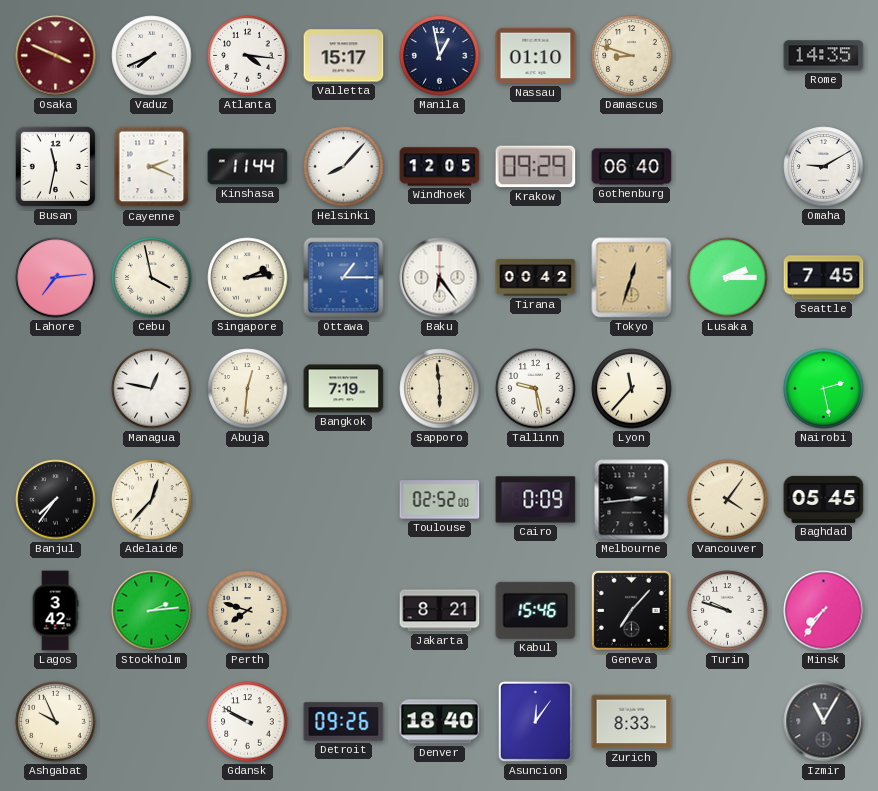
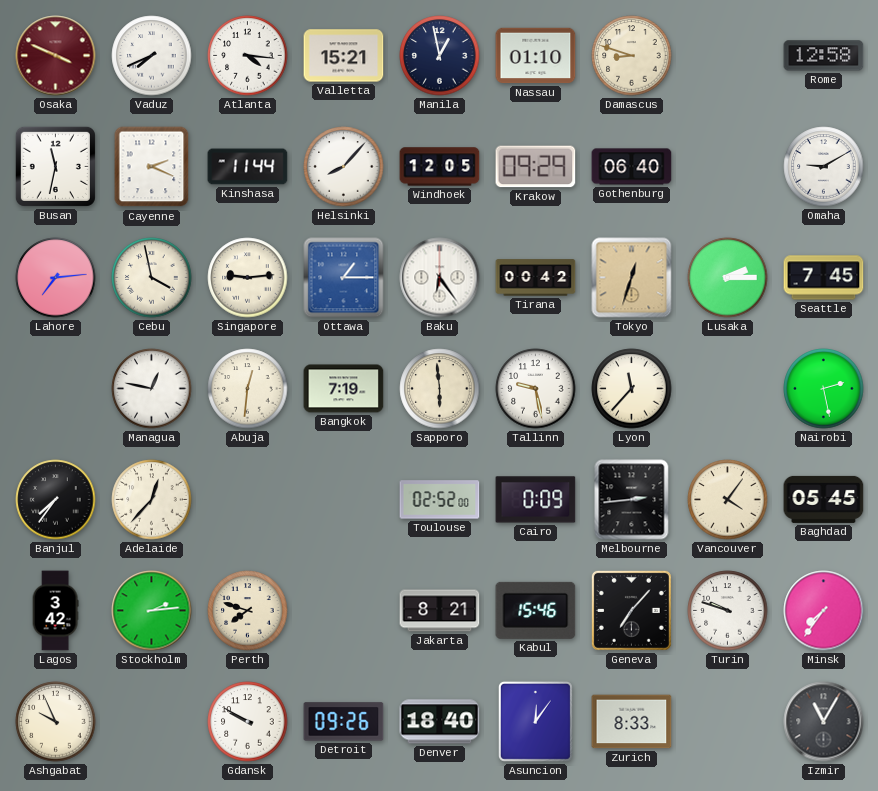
Valletta: 15:17 -> 15:21 (344, 56)
Rome: 14:35 -> 12:58 (824, 56)
Singapore: 2:14 -> 9:14 (248, 278)
